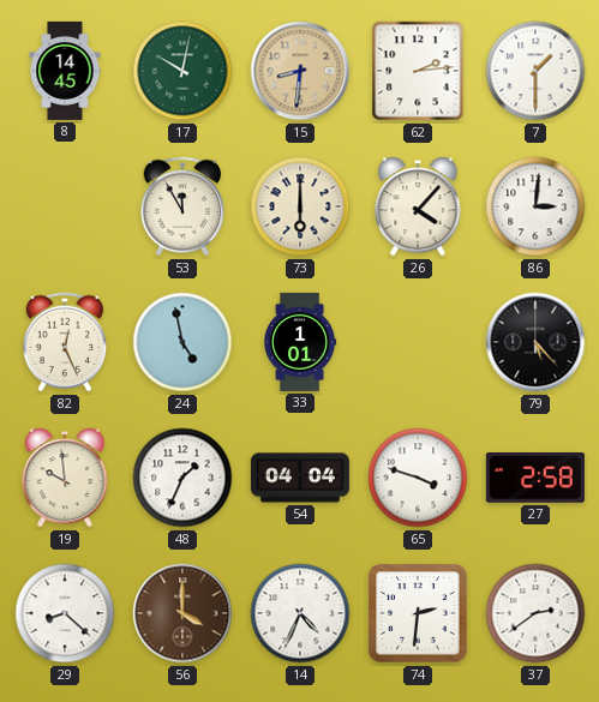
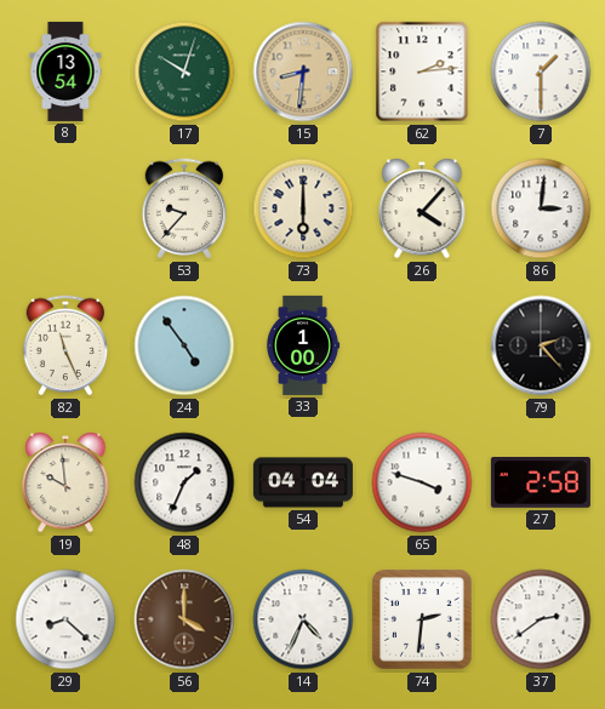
8: 14:45 -> 13:54 (65, 72)
17: 10:02 -> 10:03 (184, 72)
53: 11:55 -> 9:37 (184, 208)
82: 12:26 -> 11:26 (65, 345)
24: 4:58 -> 4:54 (184, 345)
33: 1:01 -> 1:00 (304, 345)
79: 5:23 -> 2:23 (541, 345)
